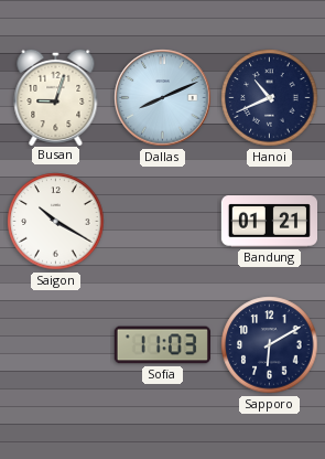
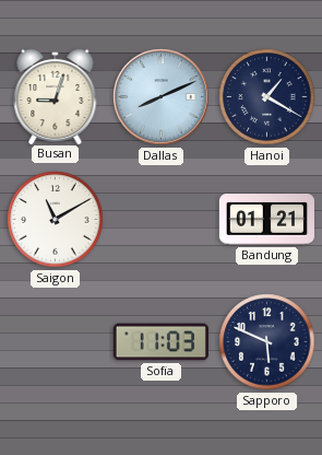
Hanoi: 10:41 -> 1:20 (267, 97)
Saigon: 10:20 -> 11:10 (56, 220)
Sapporo: 6:10 -> 5:49 (267, 342)
